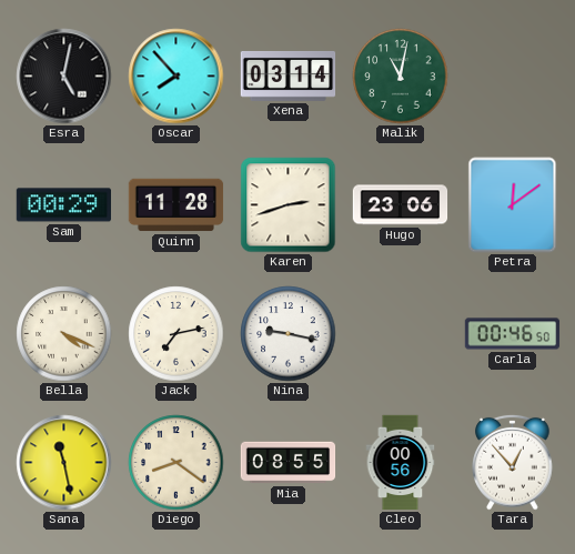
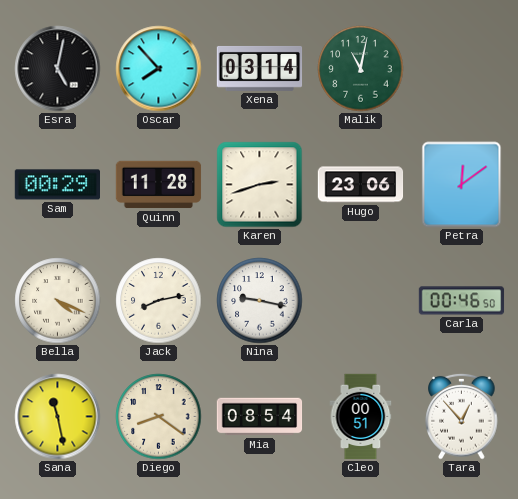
Jack: 7:13 -> 8:13 (159, 301)
Mia: 08:55 -> 08:54 (260, 417)
Cleo: 00:56 -> 00:51 (361, 417)
